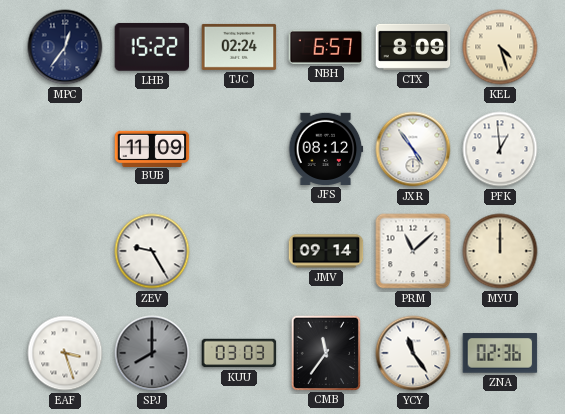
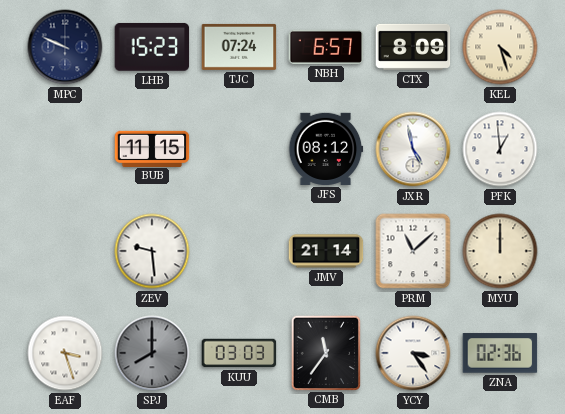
MPC: 12:36 -> 9:49 (65, 47)
LHB: 15:22 -> 15:23 (152, 47)
TJC: 02:24 -> 07:24 (239, 47)
BUB: 11:09 -> 11:15 (152, 148)
JXR: 4:54 -> 4:58 (413, 149)
ZEV: 9:25 -> 9:29 (152, 251)
JMV: 09:14 -> 21:14 (326, 251)
YCY: 11:24 -> 3:24 (413, 353)
